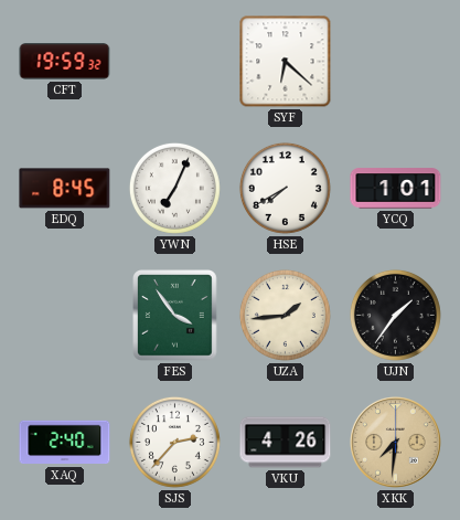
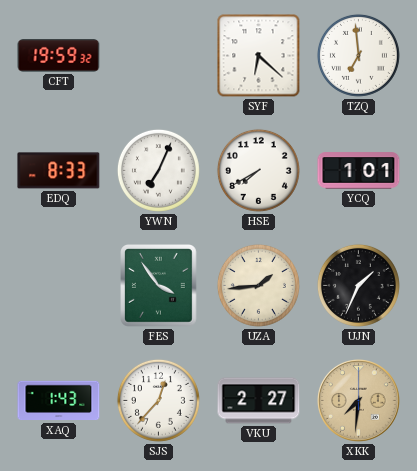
TZQ: none -> 6:59 (358, 55)
EDQ: 8:45 -> 8:33 (59, 171)
UJN: 1:36 -> 1:34 (358, 285)
XAQ: 2:40 -> 1:43 (59, 401)
SJS: 2:37 -> 12:37 (158, 400)
VKU: 4:26 -> 2:27 (259, 401)
